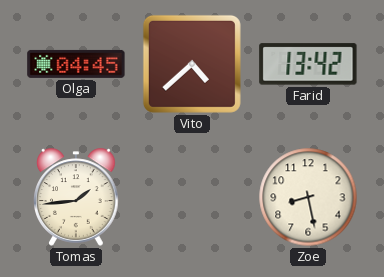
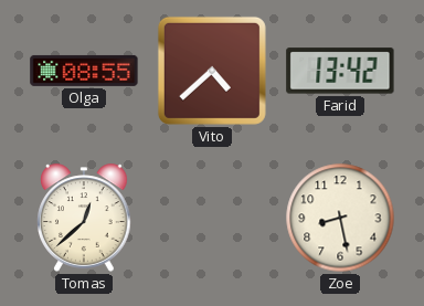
Olga: 04:45 -> 08:55 (84, 71)
Tomas: 1:44 -> 12:38 (84, 218)
